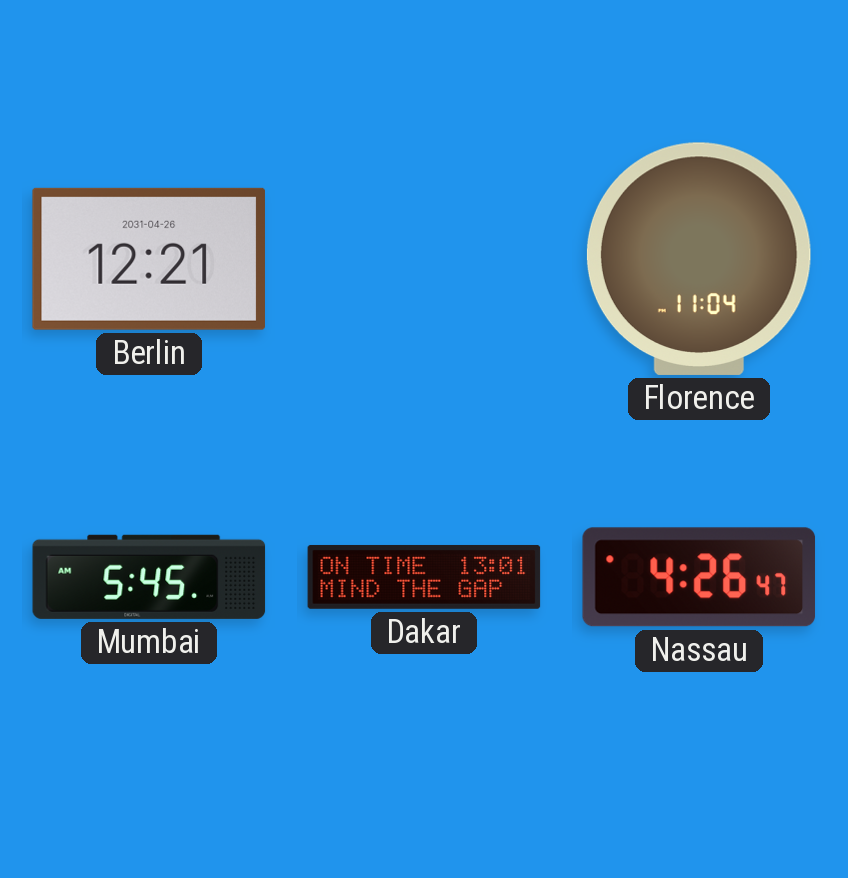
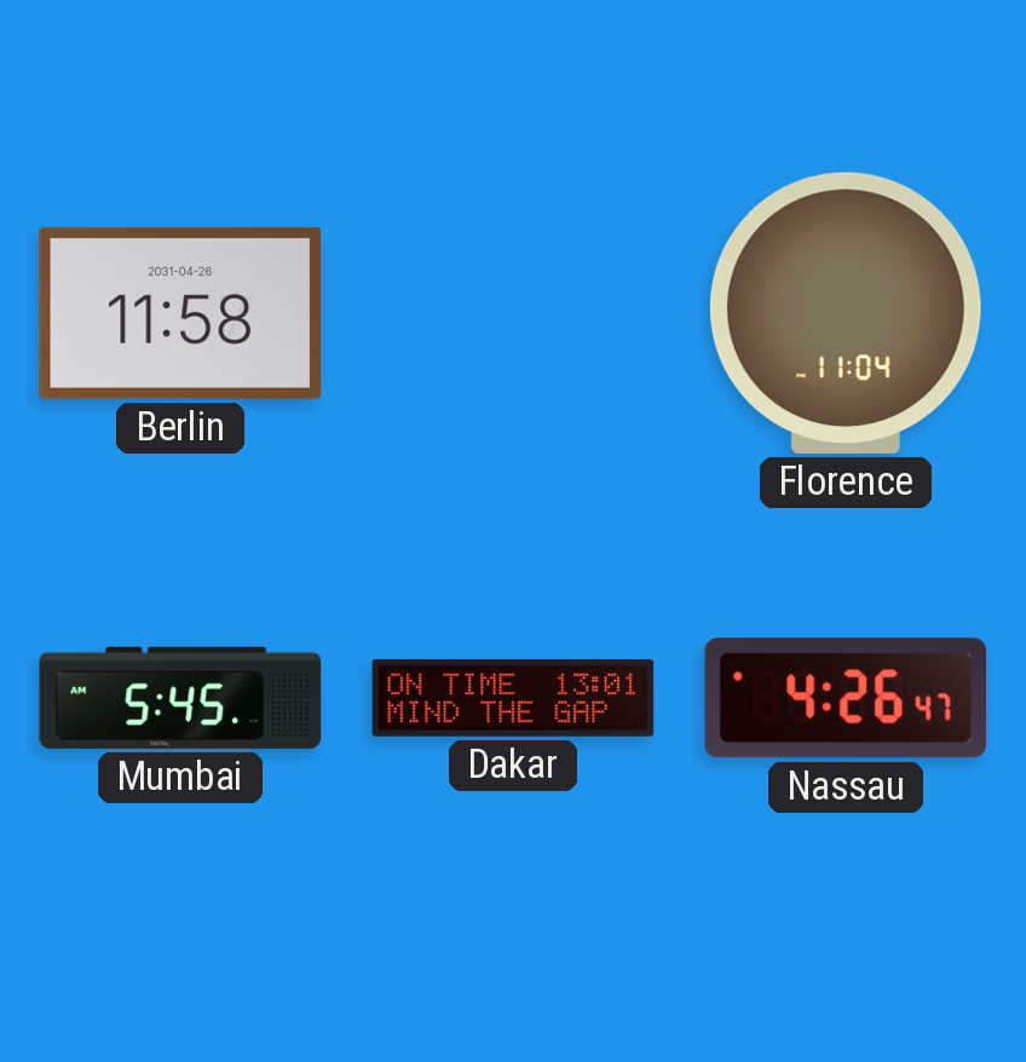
Berlin: 12:21 -> 11:58 (180, 313)
